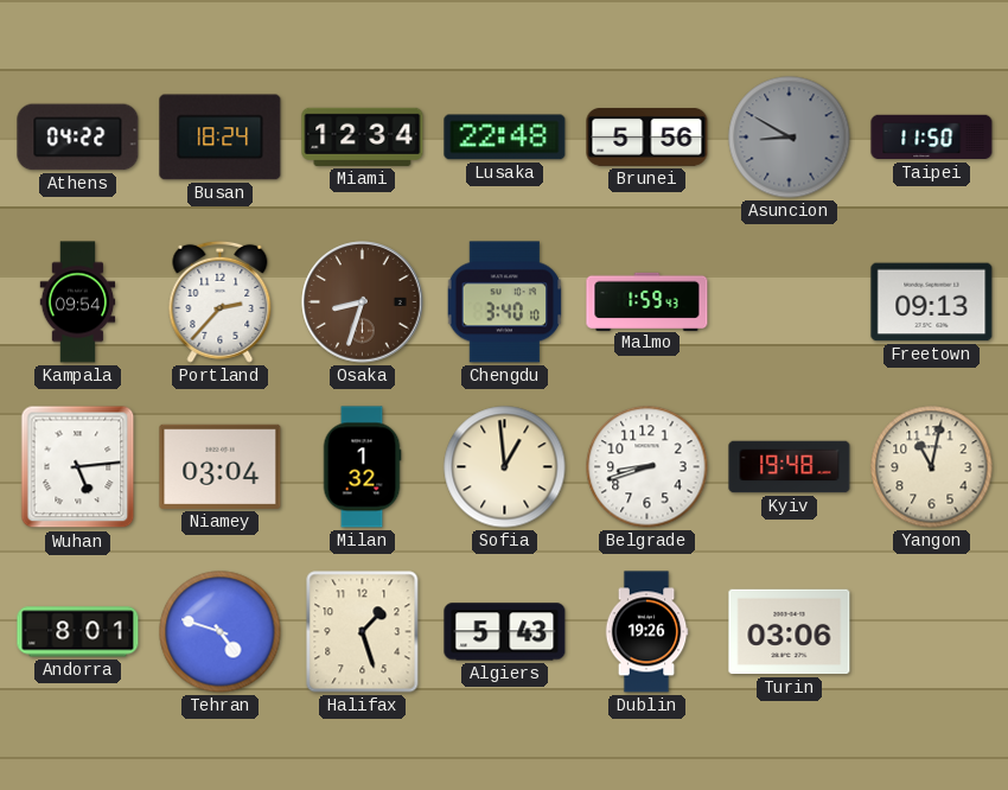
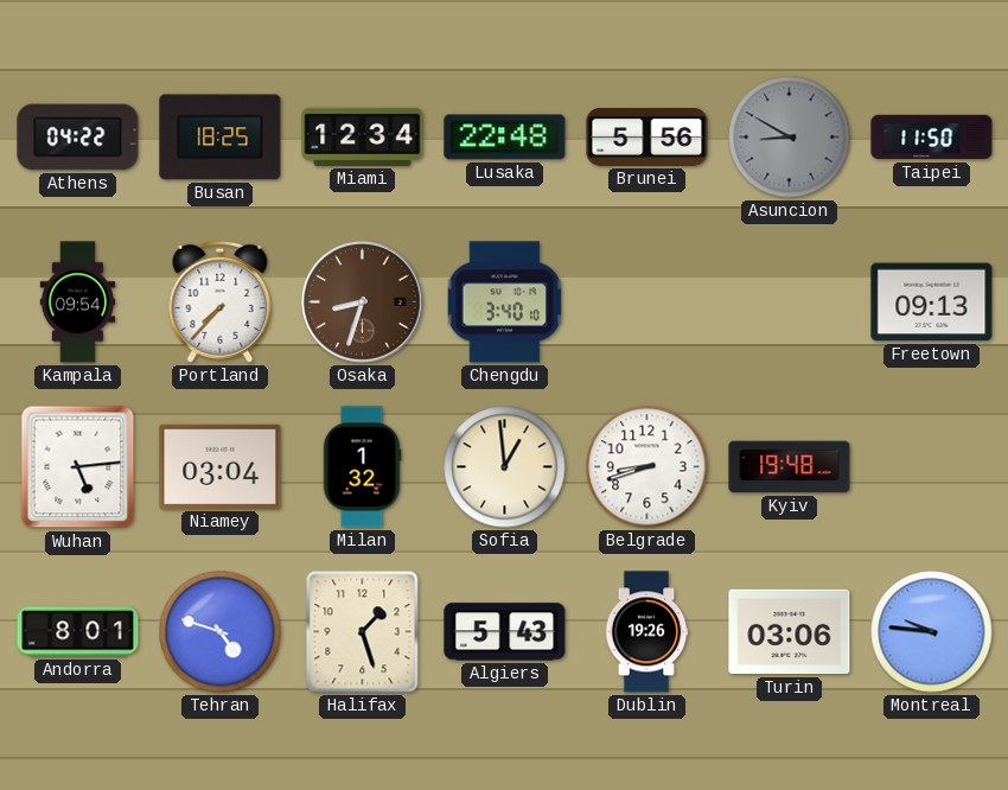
Busan: 18:24 -> 18:25 (221, 138)
Portland: 2:37 -> 7:37 (221, 301)
Malmo: 1:59 -> none (647, 301)
Yangon: 11:02 -> none (932, 467)
Montreal: none -> 9:46 (932, 632)
